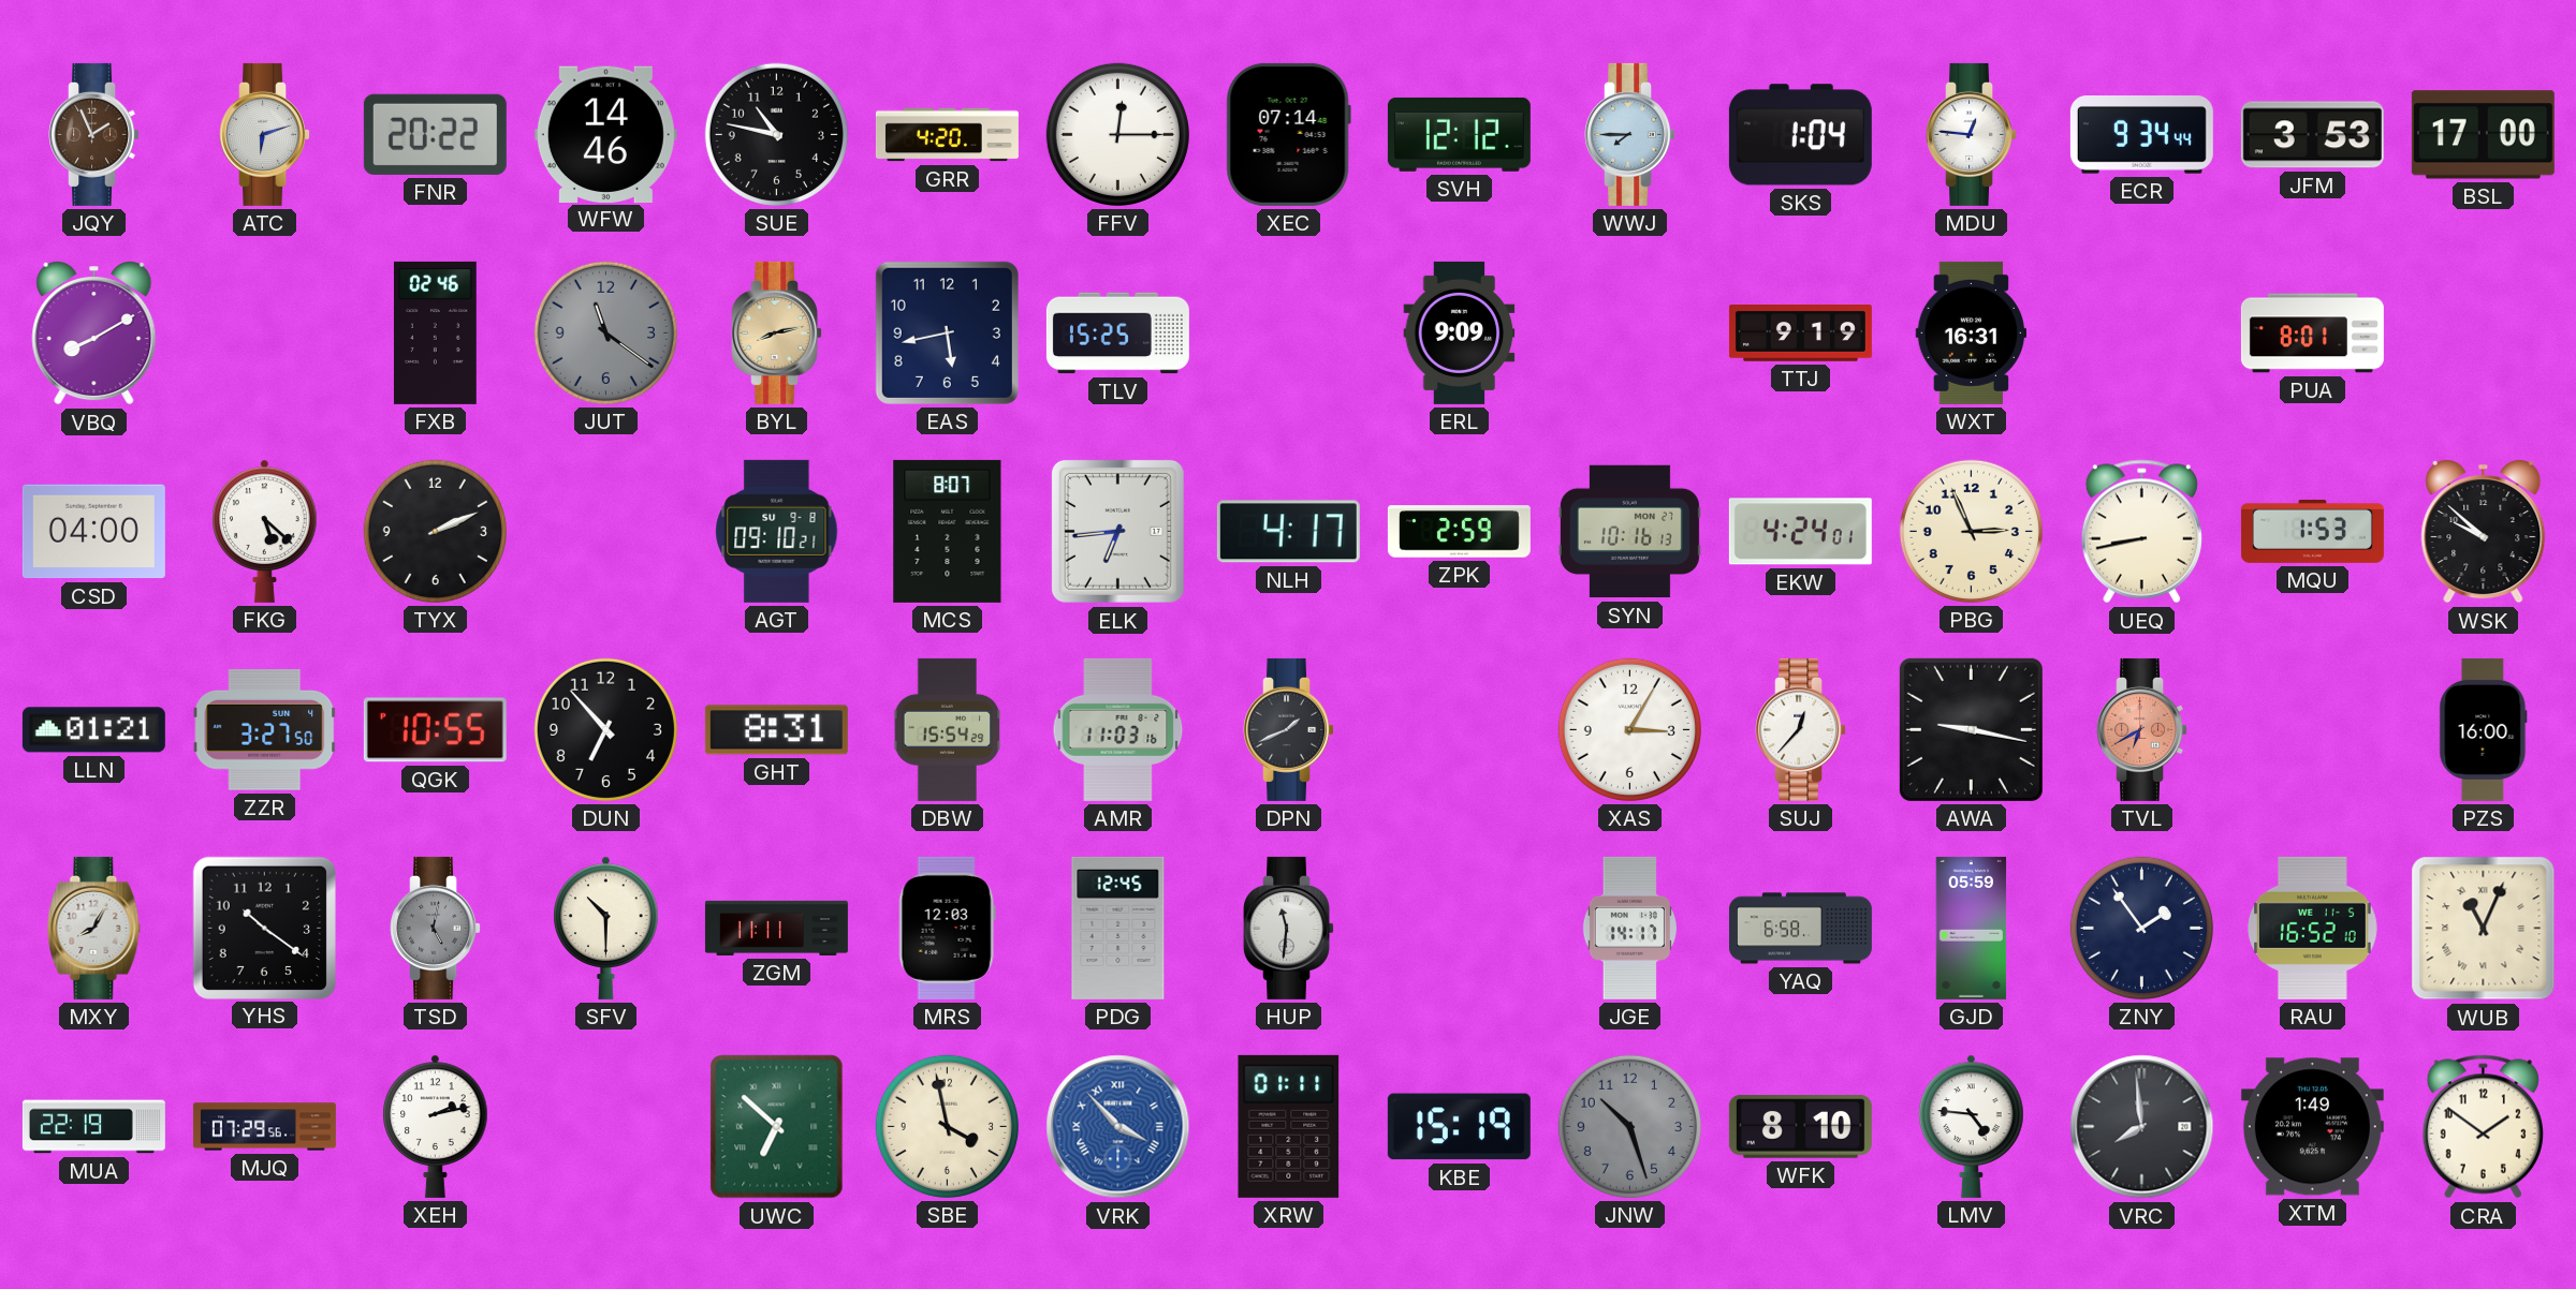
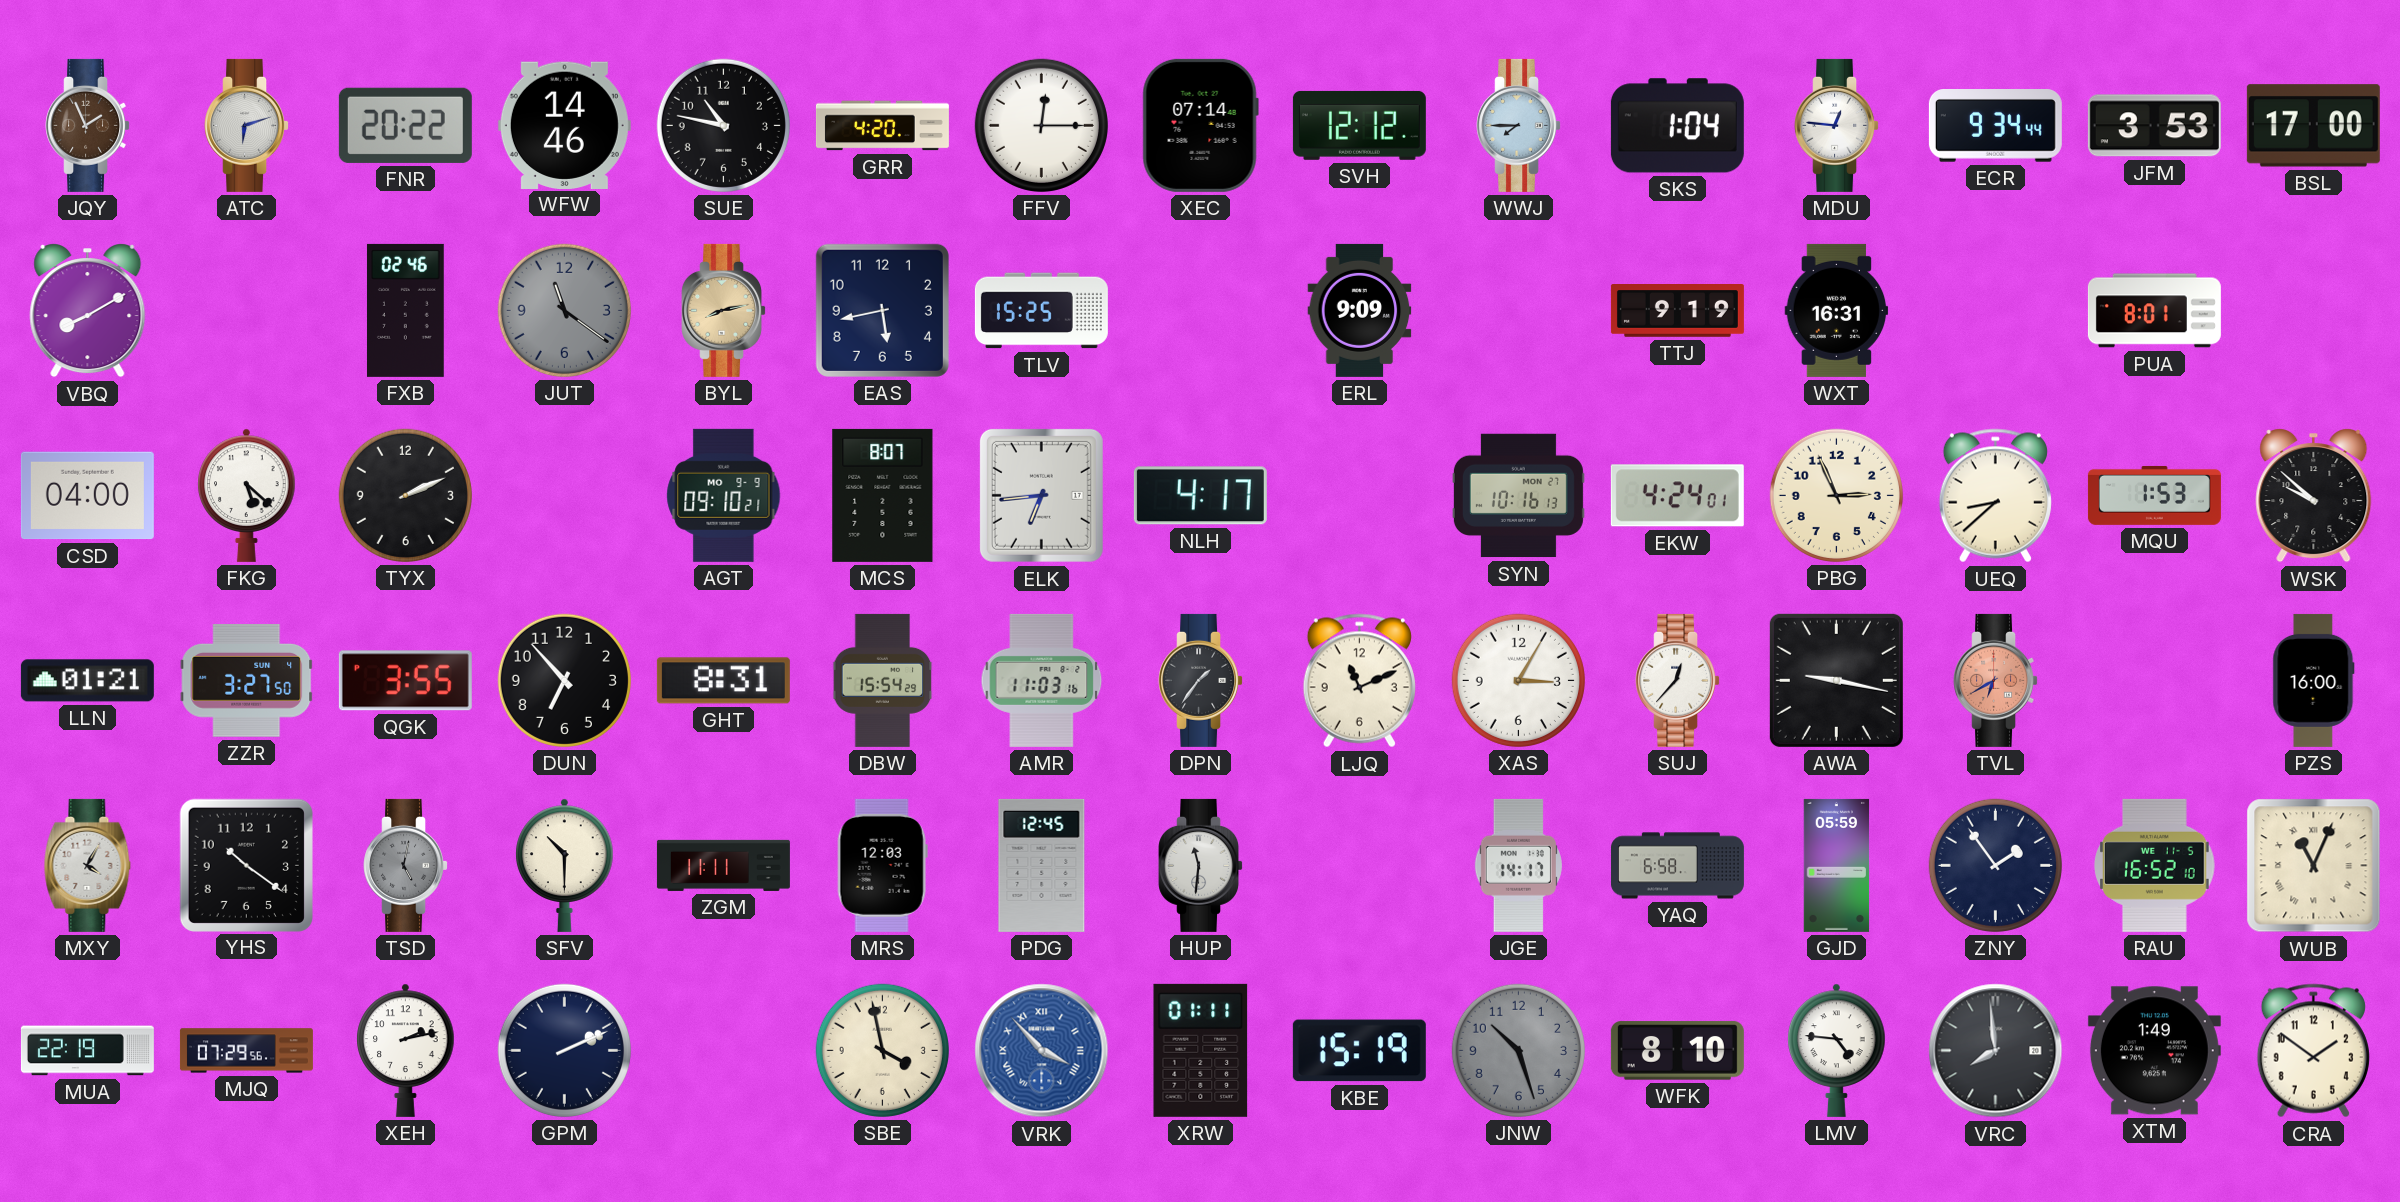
AGT date: SU 9-8 -> MO 9-9 (724, 495)
ZPK: 2:59 -> none (1459, 532)
UEQ: 8:43 -> 8:38 (1995, 496)
QGK: 10:55 -> 3:55 (405, 681)
DPN: 1:41 -> 1:36 (1201, 680)
LJQ: none -> 11:11 (1359, 681)
MXY: 8:05 -> 4:05 (88, 865)
GPM: none -> 2:11 (564, 1050)
UWC: 6:52 -> none (777, 1127)
